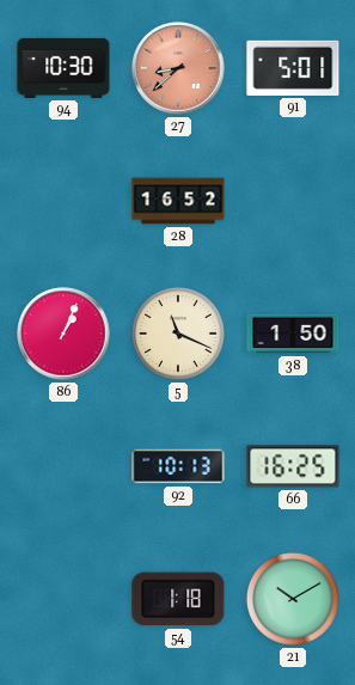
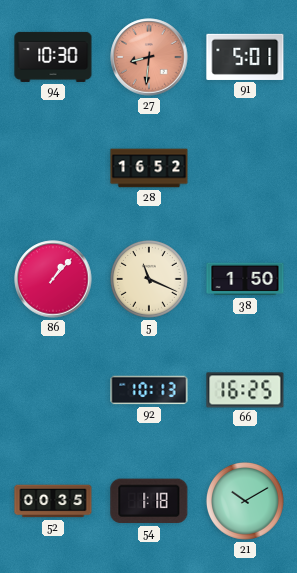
27: 8:38 -> 8:31 (149, 57)
86: 1:04 -> 1:07 (53, 279)
52: none -> 00:35 (53, 501)
